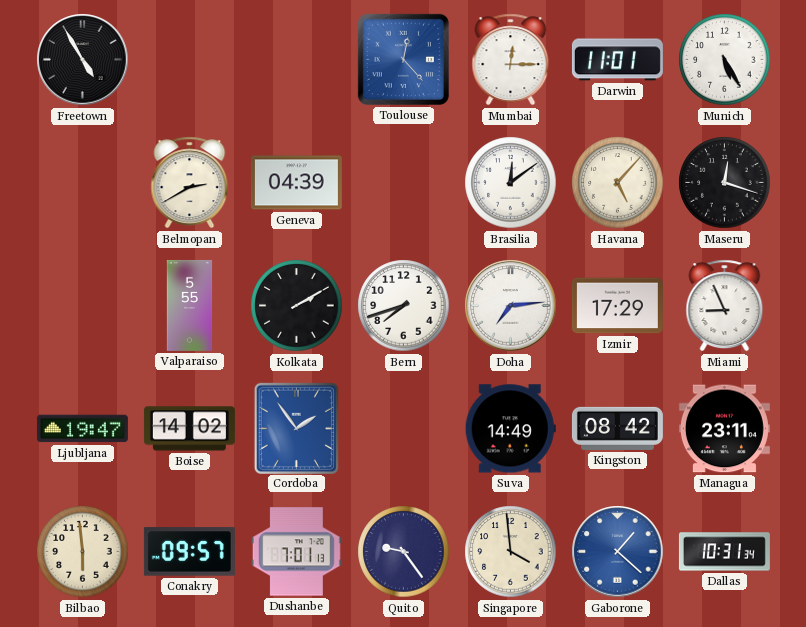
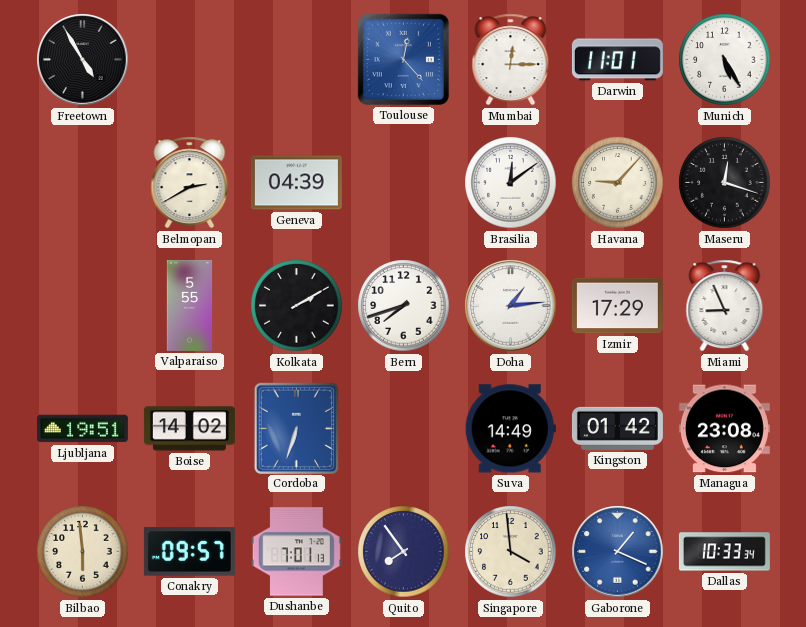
Havana: 5:07 -> 9:07 (618, 183)
Doha: 7:14 -> 1:14 (511, 306)
Ljubljana: 19:47 -> 19:51 (82, 429)
Cordoba: 1:54 -> 6:33 (296, 428)
Kingston: 08:42 -> 01:42 (617, 428)
Managua: 23:11 -> 23:08 (724, 429)
Quito: 9:24 -> 7:54 (404, 552)
Gaborone: 1:22 -> 1:19 (618, 552)
Dallas: 10:31 -> 10:33 (724, 552)
